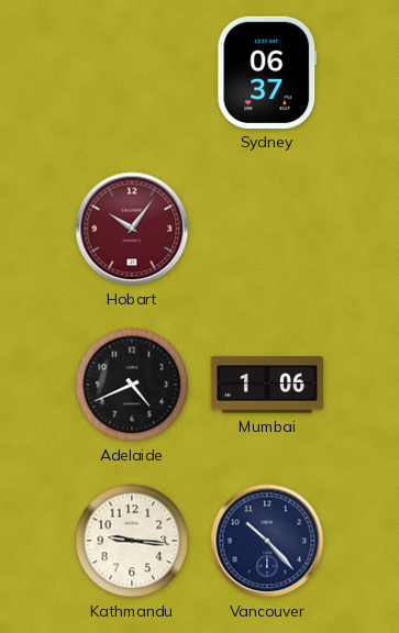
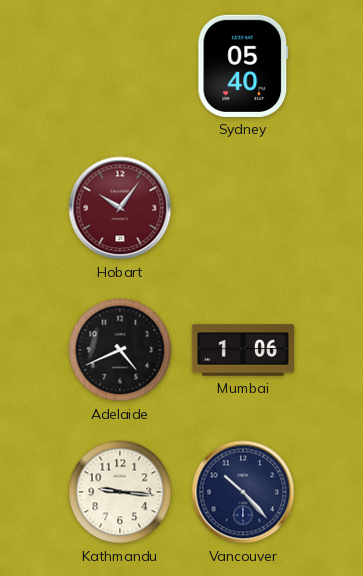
Sydney: 06:37 -> 05:40 (243, 66)
